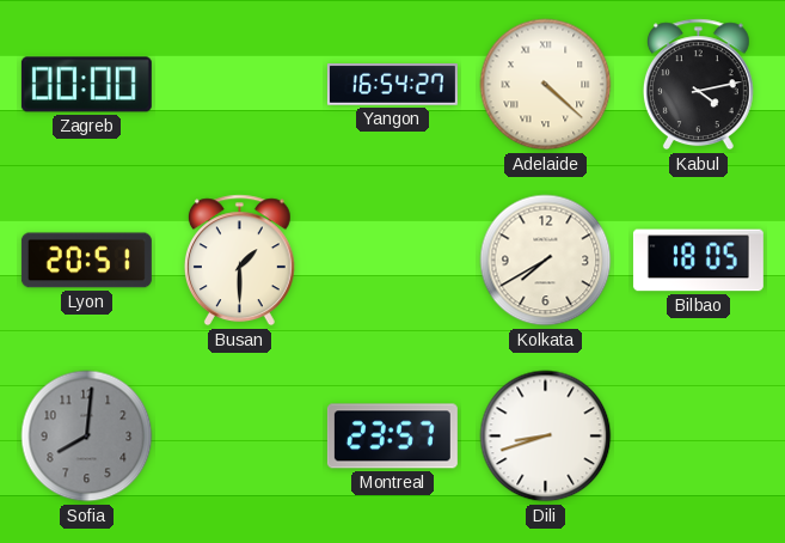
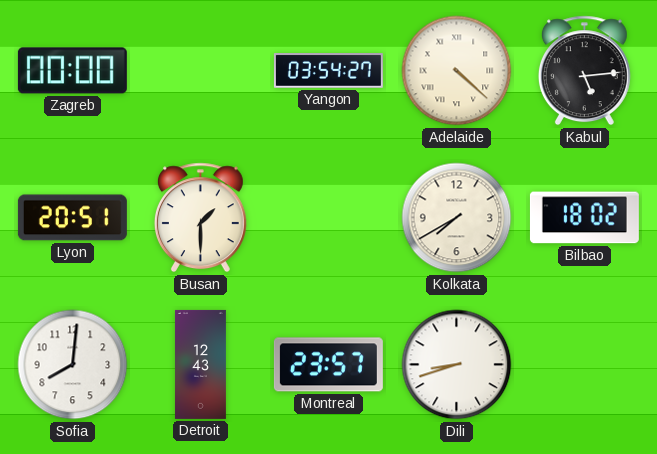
Yangon: 16:54 -> 03:54 (328, 71)
Kabul: 4:13 -> 5:14 (584, 71)
Bilbao: 18:05 -> 18:02 (584, 218)
Sofia dial: grey -> white (73, 365)
Detroit: none -> 12:43 (200, 364)
